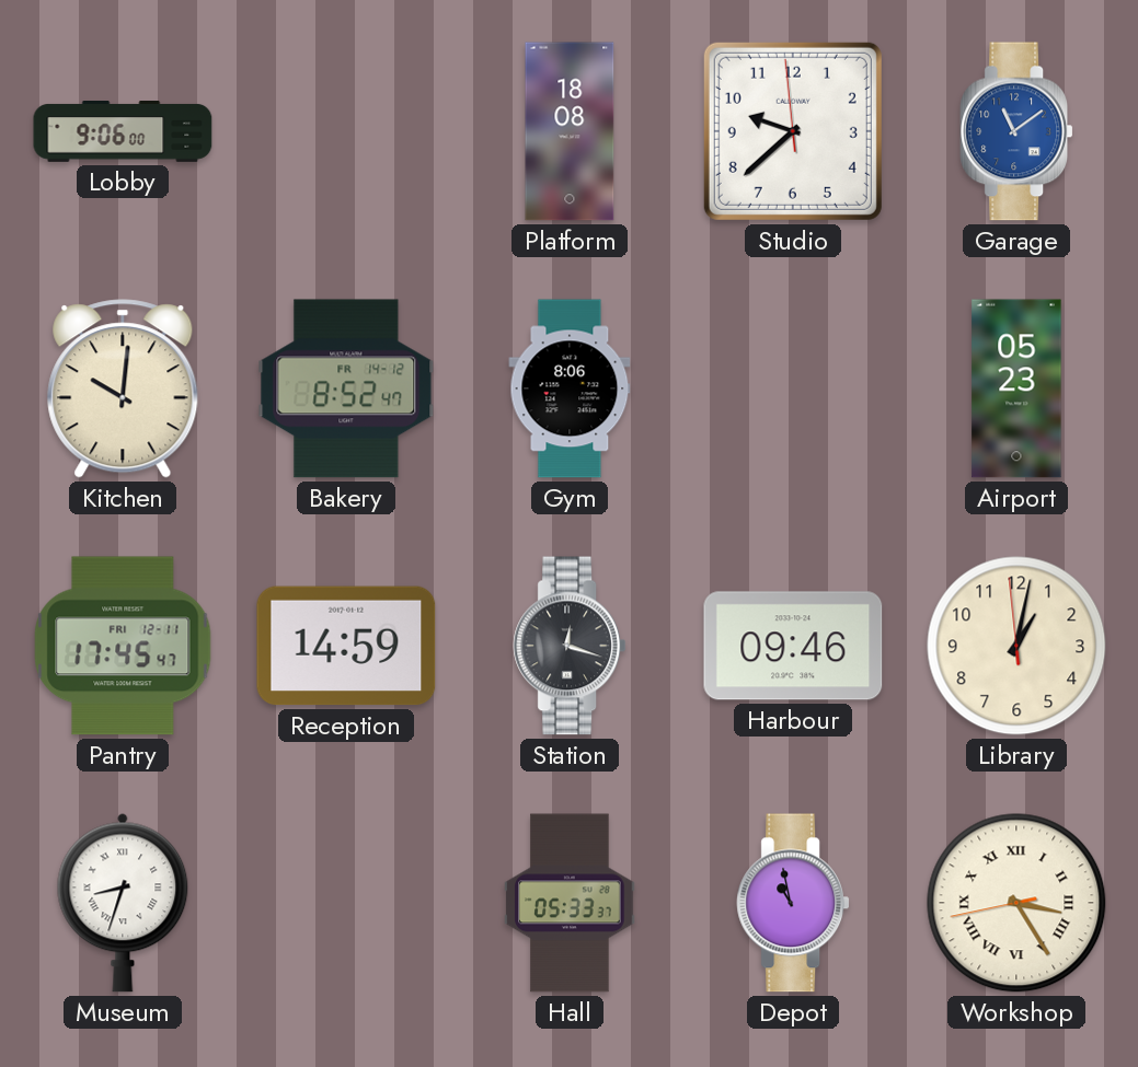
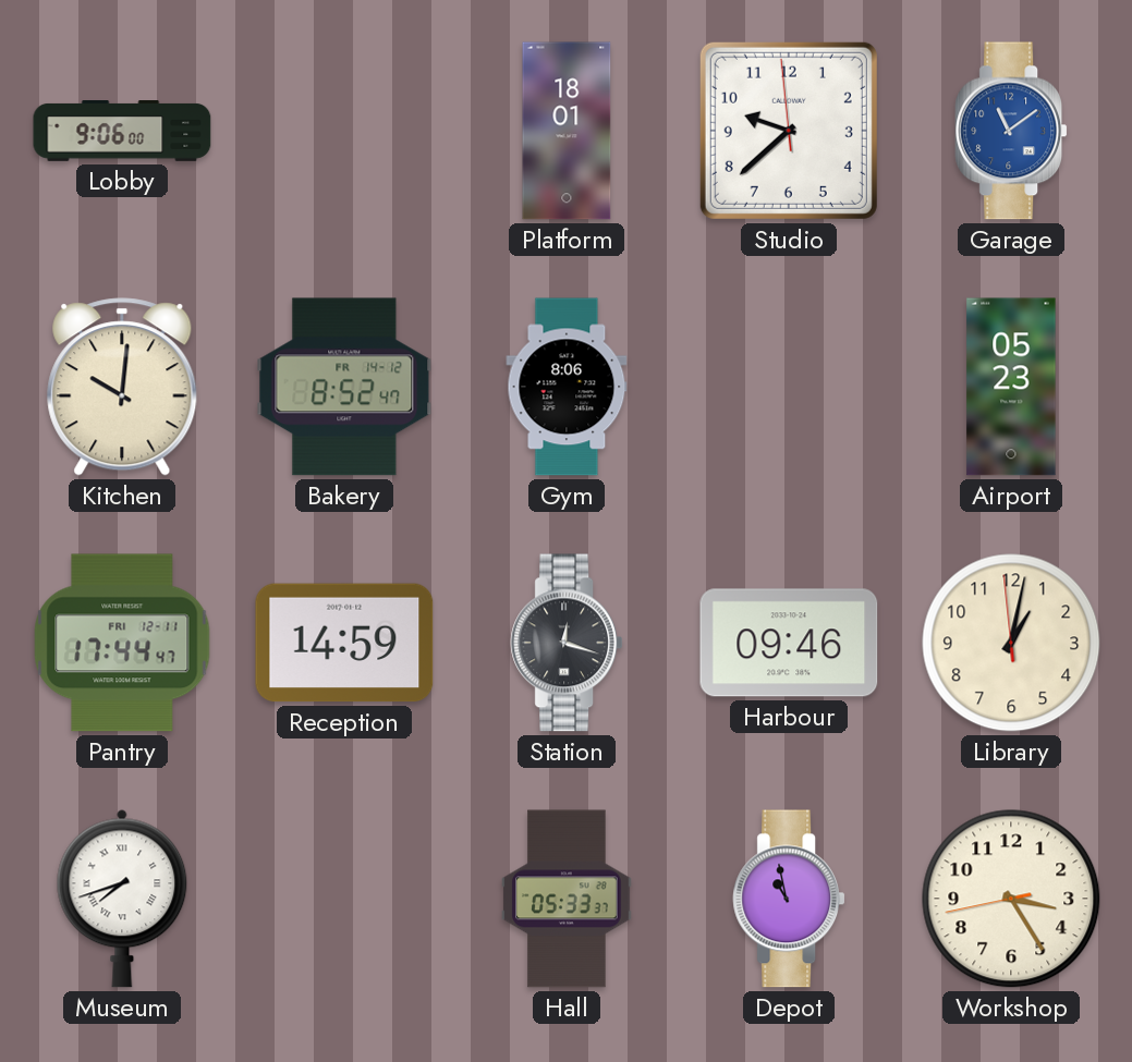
Platform: 18:08 -> 18:01 (567, 131)
Pantry: 17:45 -> 17:44 (122, 643)
Museum: 8:33 -> 7:42 (122, 899)
Workshop numerals: Roman -> Arabic (1011, 899)
